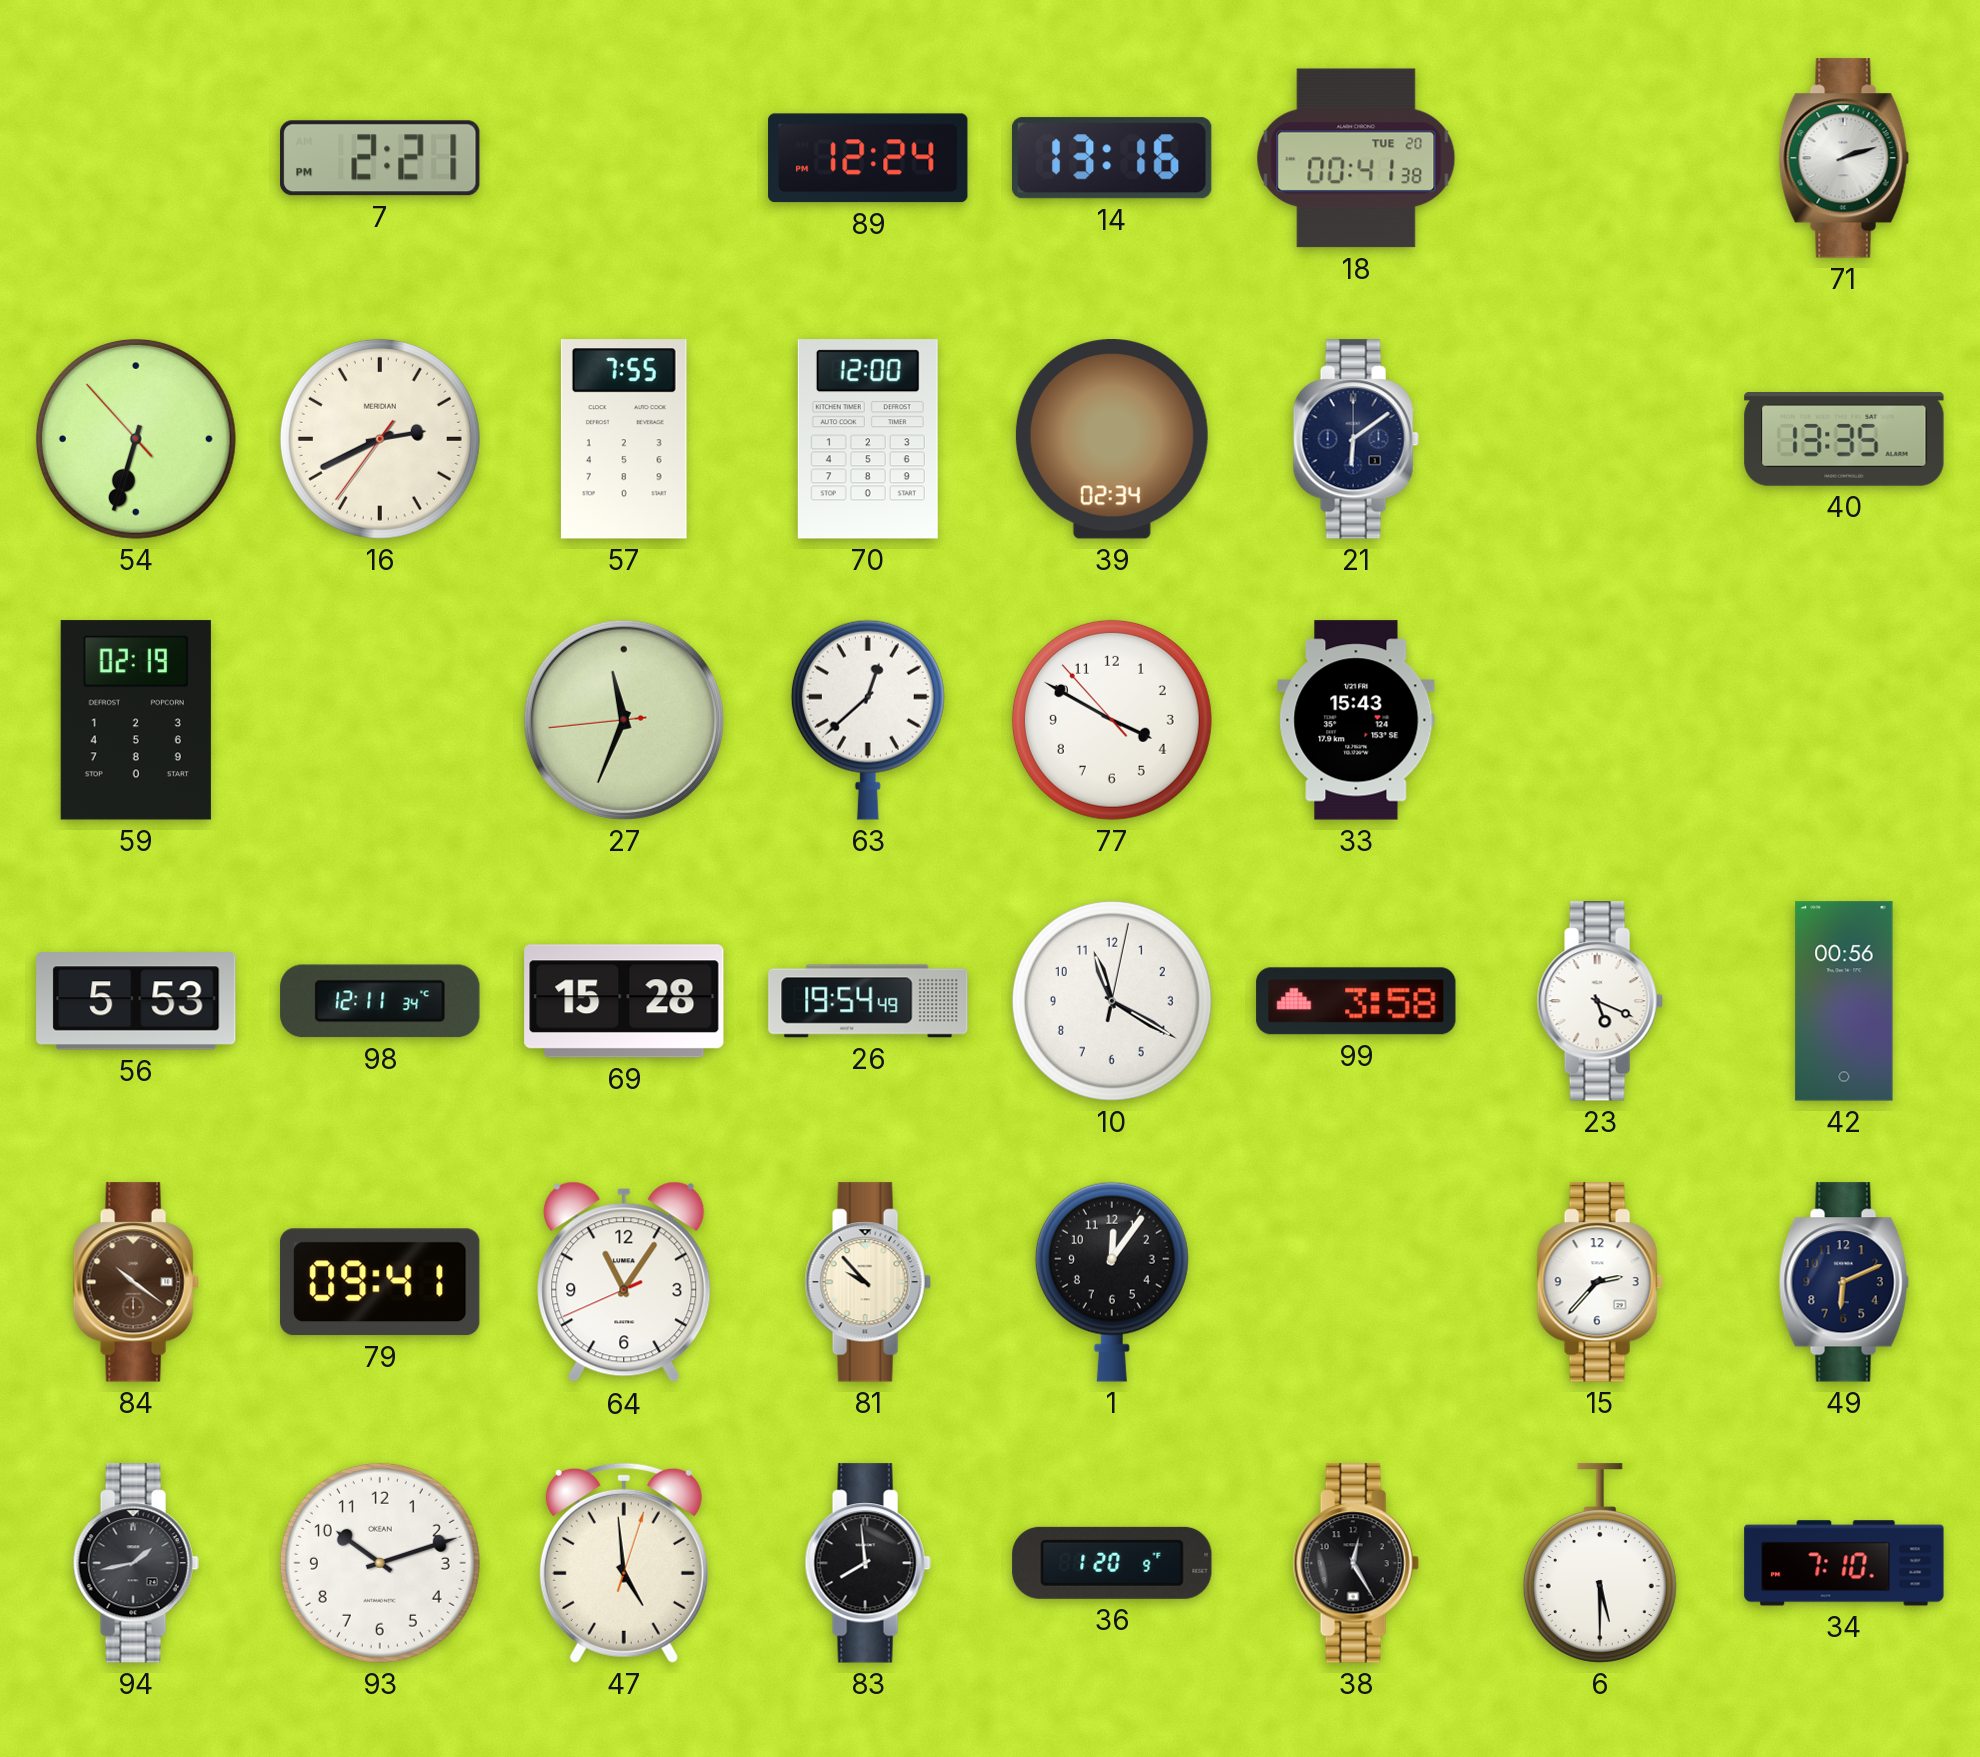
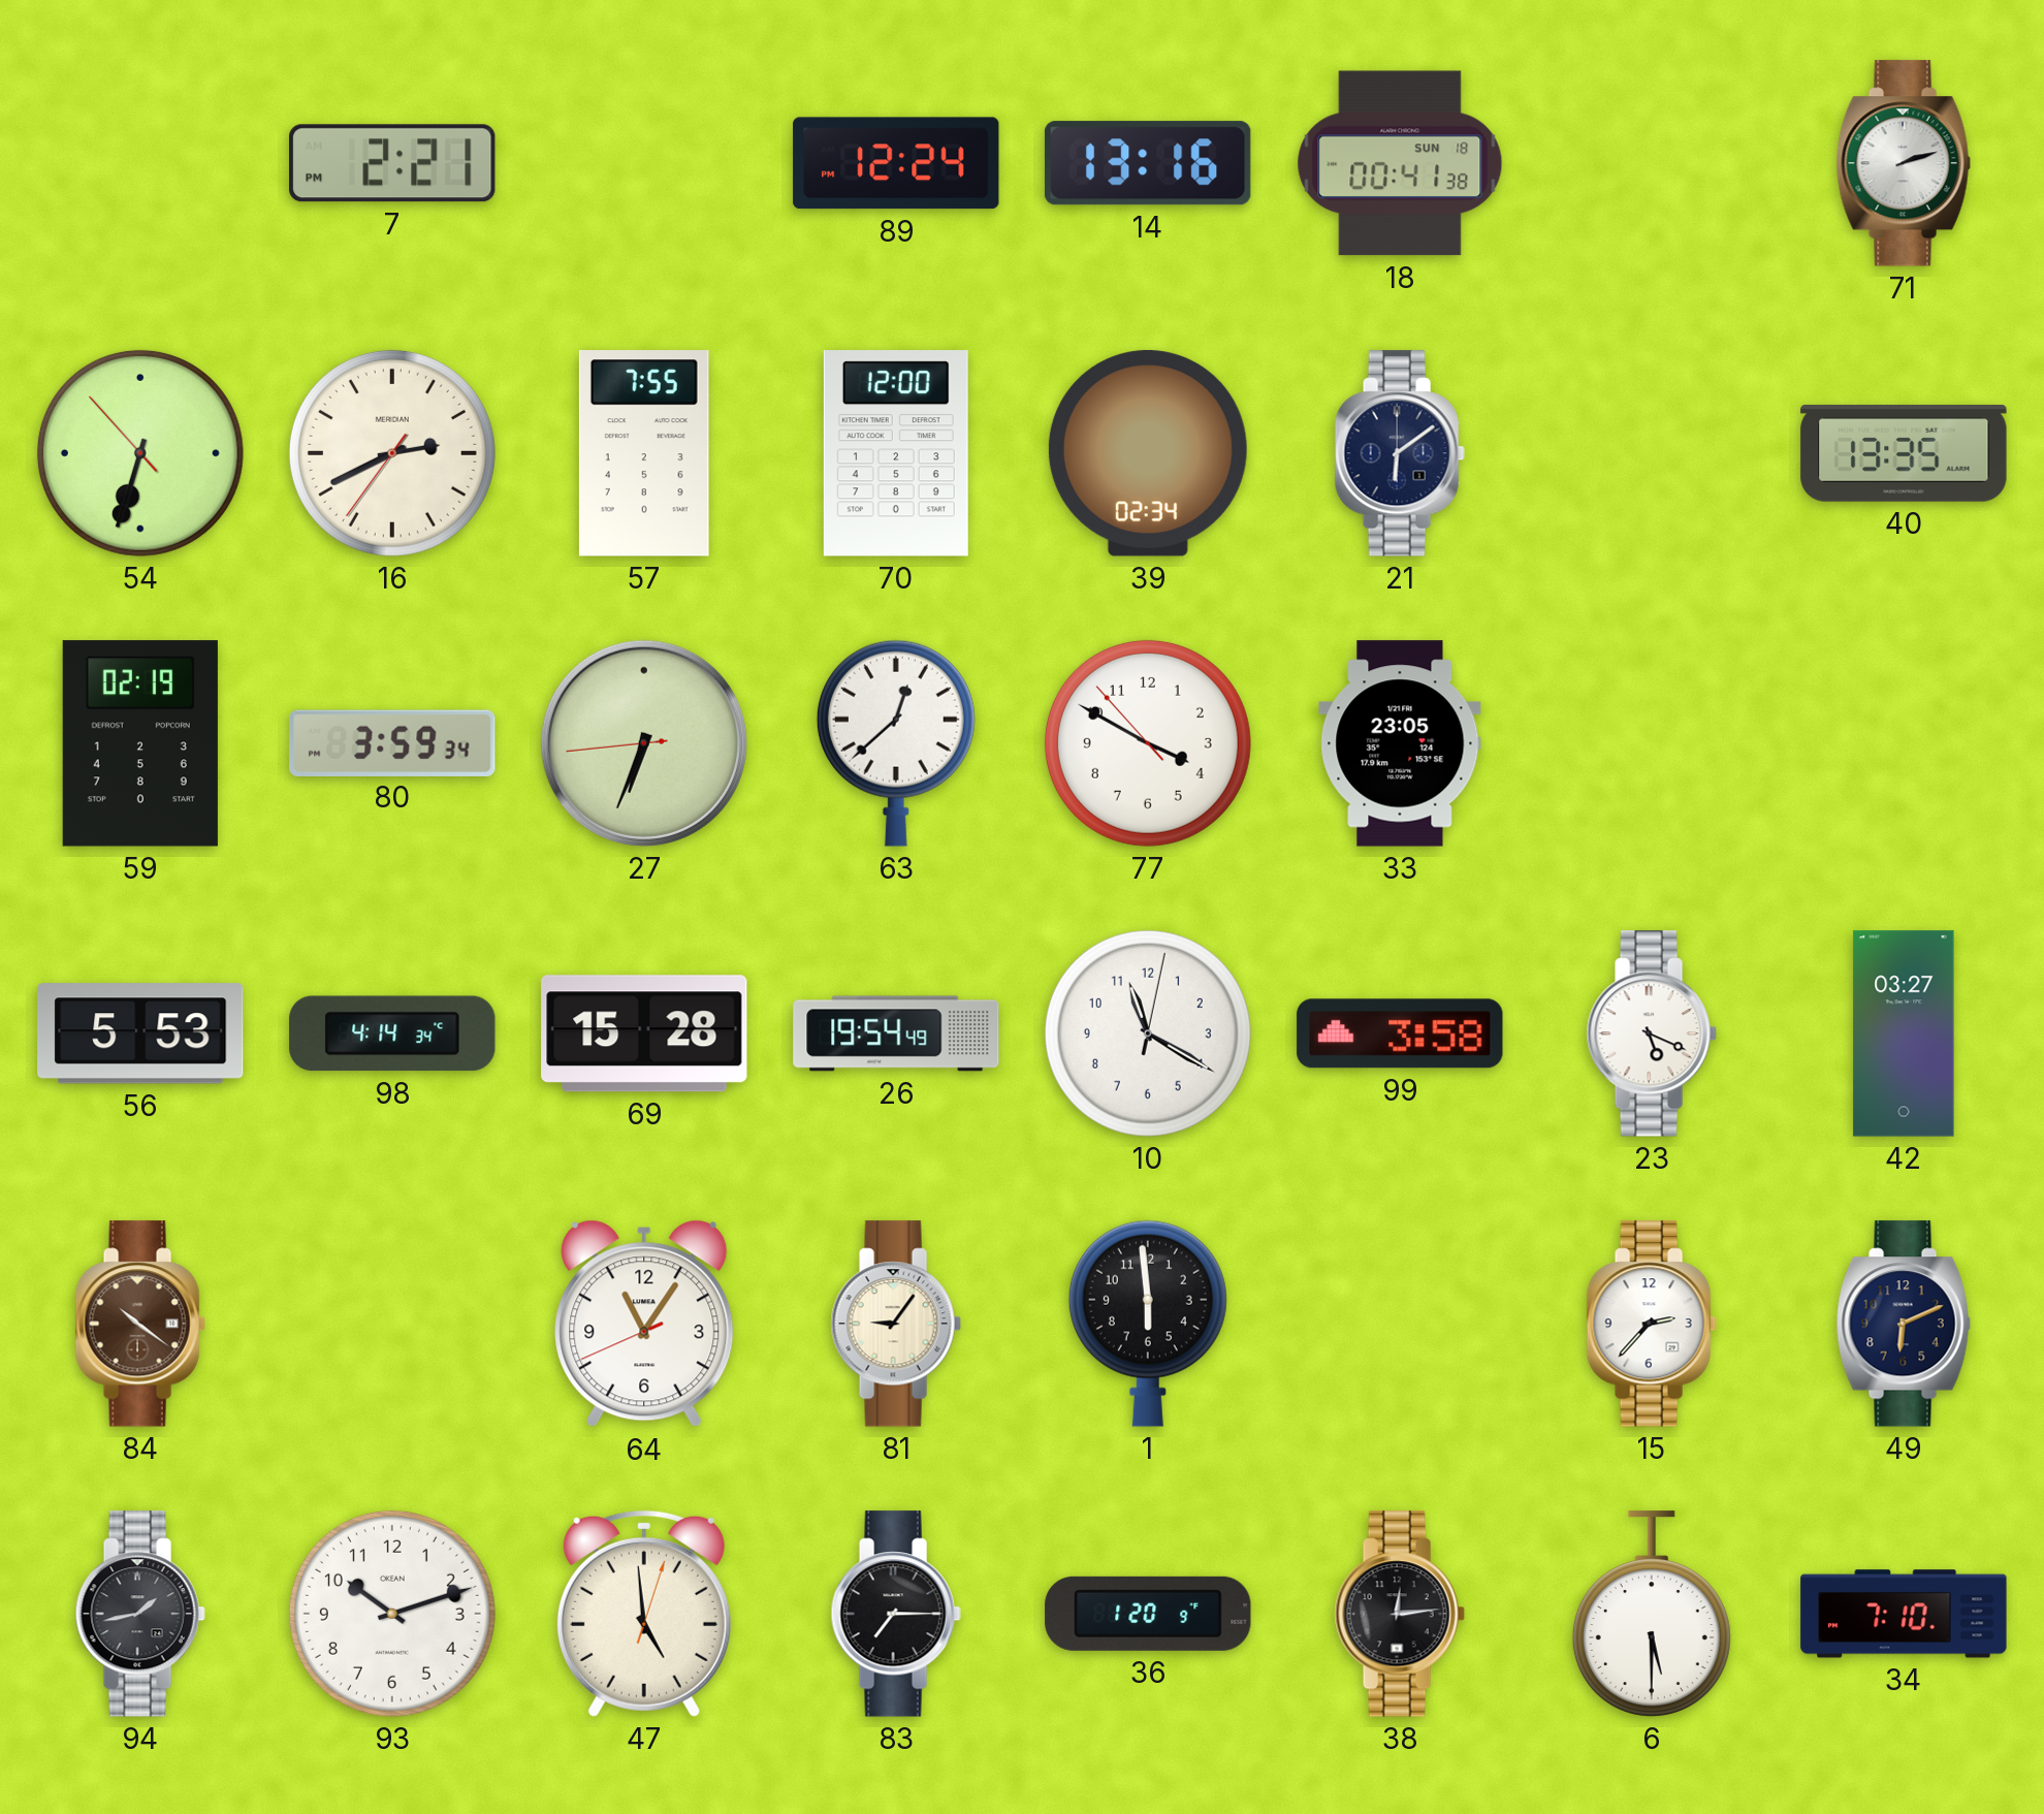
18 date: TUE 20 -> SUN 18 (1400, 163)
80: none -> 3:59 (392, 742)
27: 11:33 -> 6:33 (644, 743)
33: 15:43 -> 23:05 (1400, 743)
98: 12:11 -> 4:14 (392, 1033)
42: 00:56 -> 03:27 (1904, 1033)
79: 09:41 -> none (380, 1282)
81: 9:53 -> 9:06 (896, 1324)
1: 12:06 -> 5:59 (1148, 1324)
83: 7:59 -> 7:15 (896, 1614)
38: 12:25 -> 12:14 (1400, 1614)
